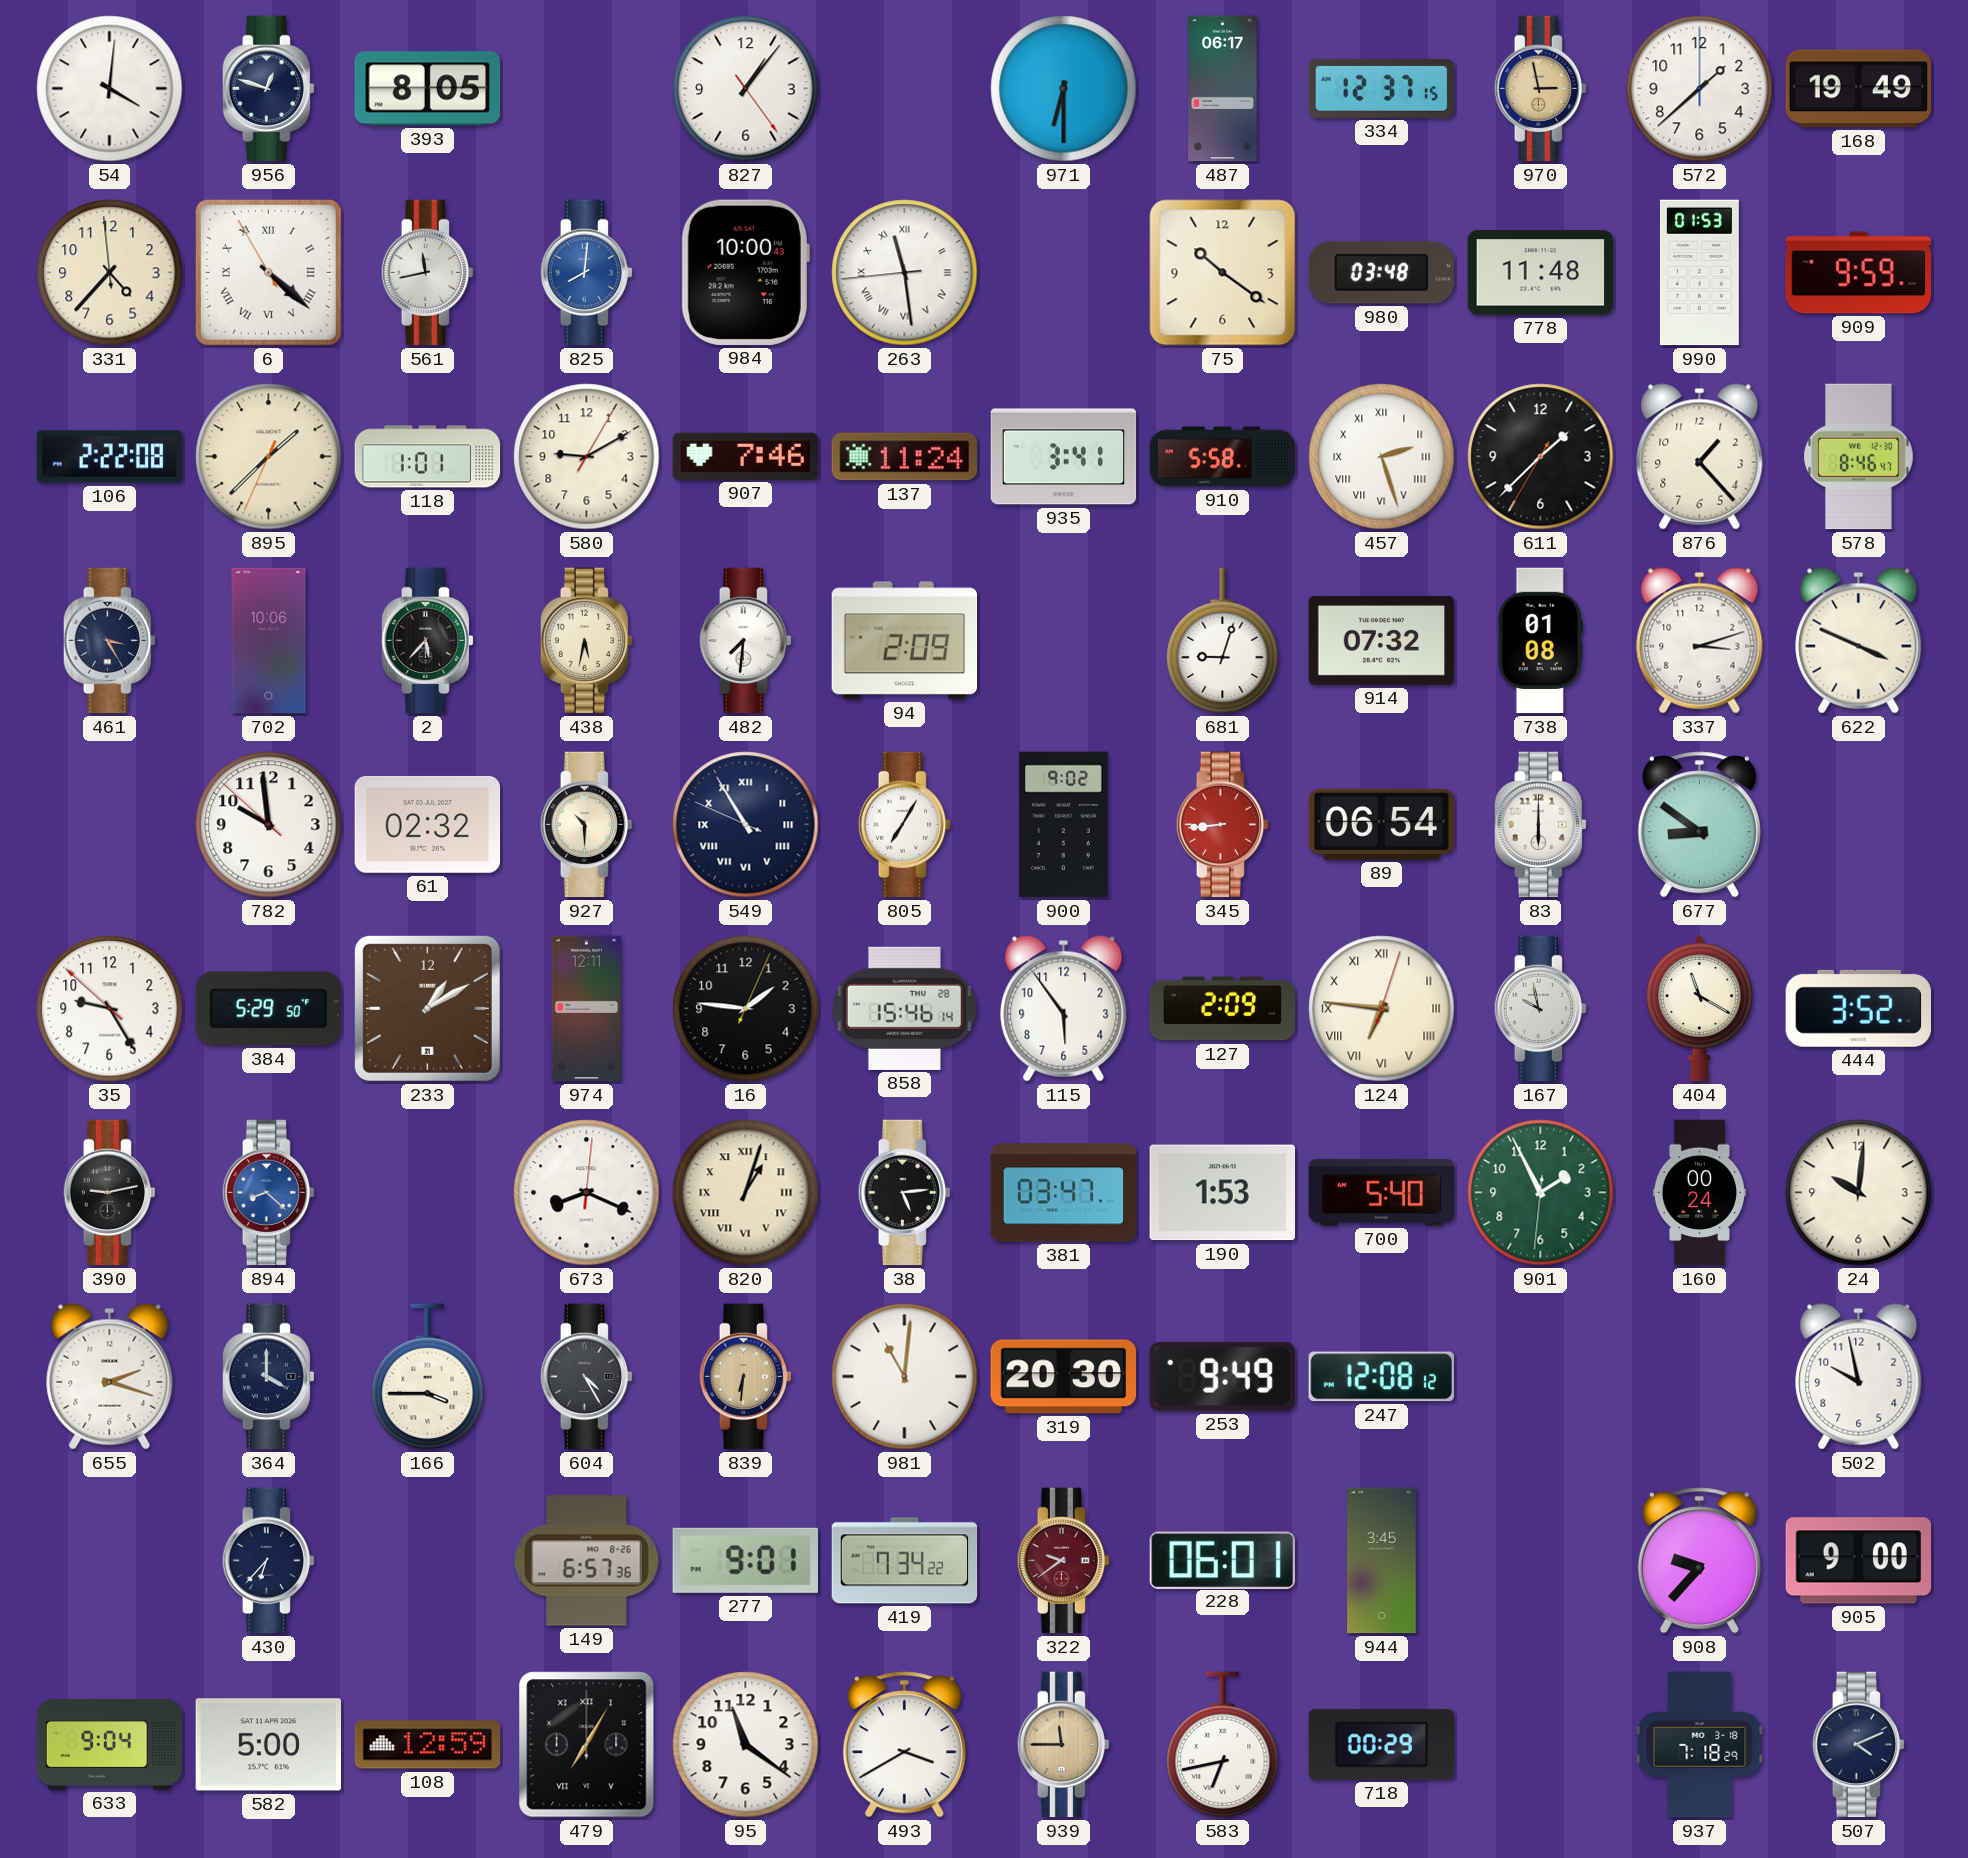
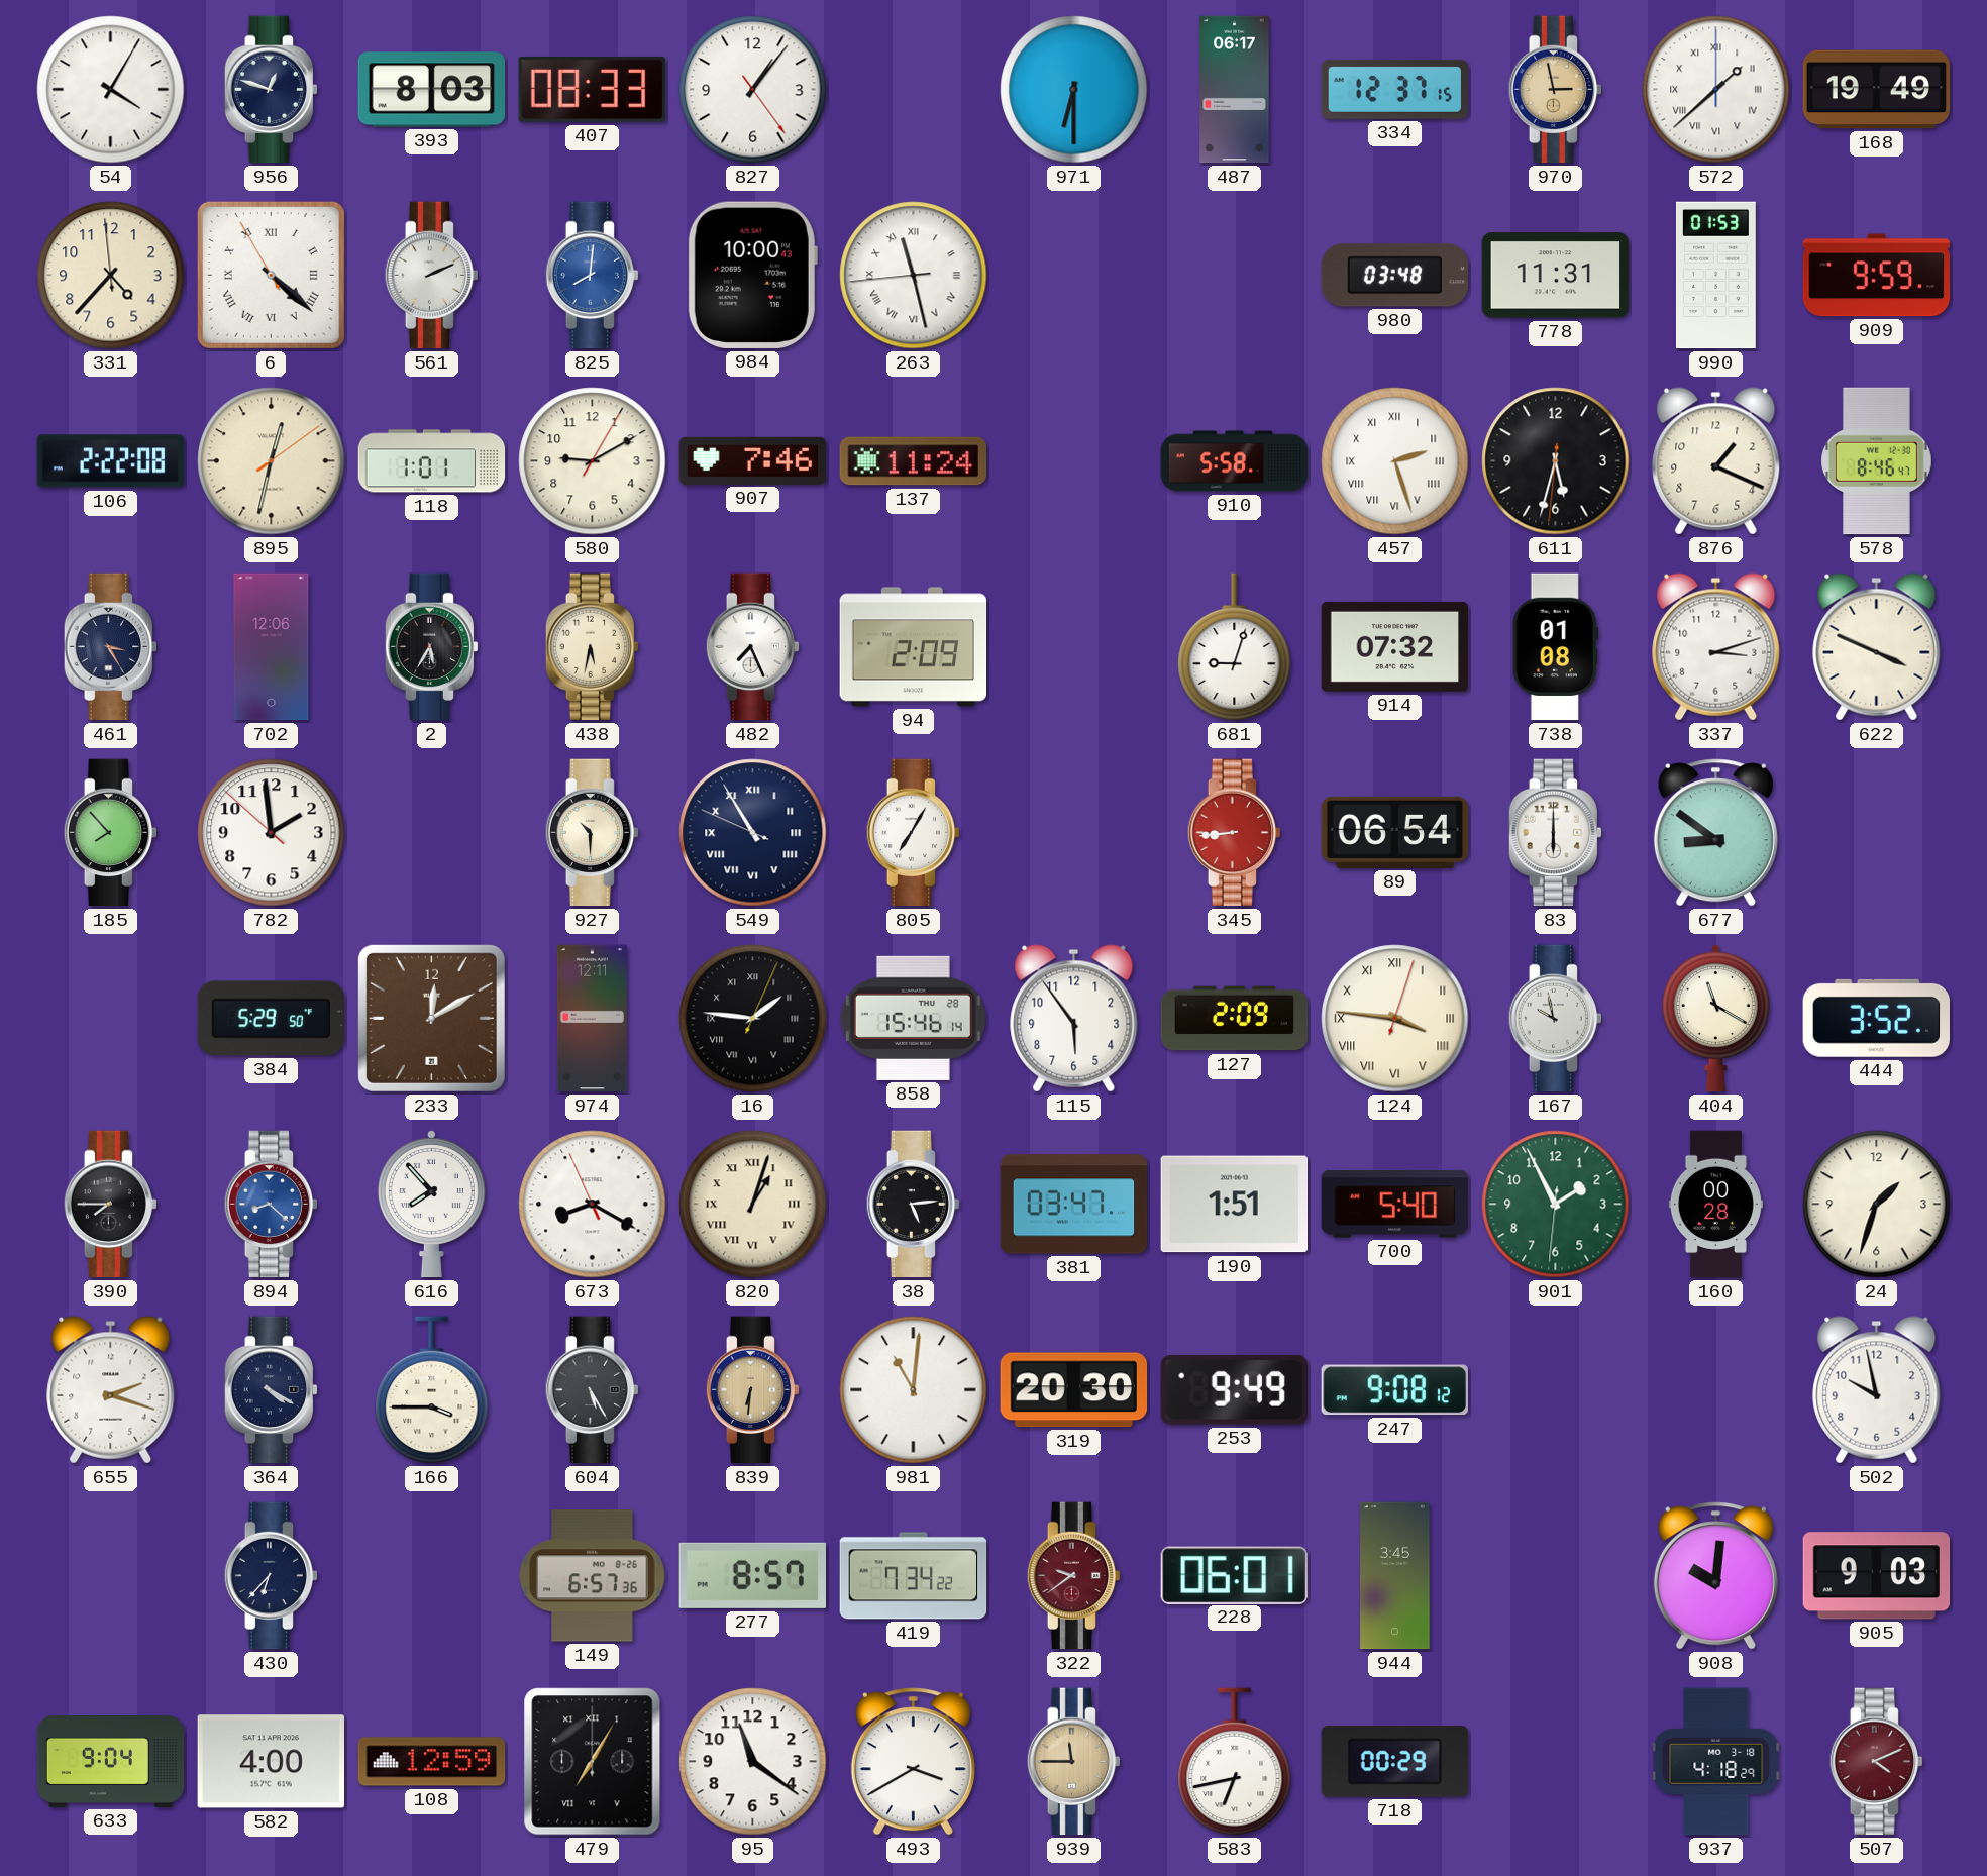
54: 4:01 -> 4:05 (111, 90)
393: 8:05 -> 8:03 (432, 90)
407: none -> 08:33 (592, 90)
572 numerals: Arabic -> Roman (1716, 90)
561: 11:43 -> 2:11 (431, 276)
263: 11:28 -> 11:27 (914, 276)
75: 10:21 -> none (1223, 273)
778: 11:48 -> 11:31 (1556, 276)
895: 1:37 -> 12:32 (272, 461)
935: 3:41 -> none (1064, 457)
611: 1:37 -> 5:32 (1556, 461)
876: 1:23 -> 1:19 (1716, 461)
702: 10:06 -> 12:06 (272, 647)
2: 5:37 -> 5:35 (431, 647)
482: 7:31 -> 7:26 (752, 647)
185: none -> 7:53 (110, 833)
782: 9:58 -> 1:58 (272, 833)
61: 02:32 -> none (428, 824)
900: 9:02 -> none (1063, 825)
35: 9:24 -> none (110, 1009)
233: 1:10 -> 12:10 (431, 1018)
16 numerals: Arabic -> Roman (753, 1019)
124: 6:46 -> 3:46 (1395, 1019)
390: 9:13 -> 7:45 (110, 1205)
616: none -> 7:53 (431, 1204)
673: 8:19:01 -> 8:19:56 (593, 1205)
190: 1:53 -> 1:51 (1234, 1205)
160: 00:24 -> 00:28 (1715, 1205)
24: 10:01 -> 1:33 (1877, 1205)
364: 4:00 -> 4:20 (271, 1390)
604: 4:25 -> 5:25 (592, 1390)
247: 12:08 -> 9:08 (1394, 1390)
277: 9:01 -> 8:57 (752, 1575)
908: 9:37 -> 10:01 (1715, 1576)
905: 9:00 -> 9:03 (1877, 1576)
582: 5:00 -> 4:00 (271, 1762)
937: 7:18 -> 4:18 (1716, 1762)
507 dial: navy -> burgundy (1876, 1762)
